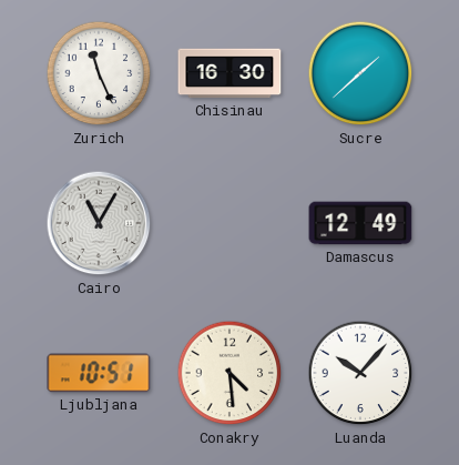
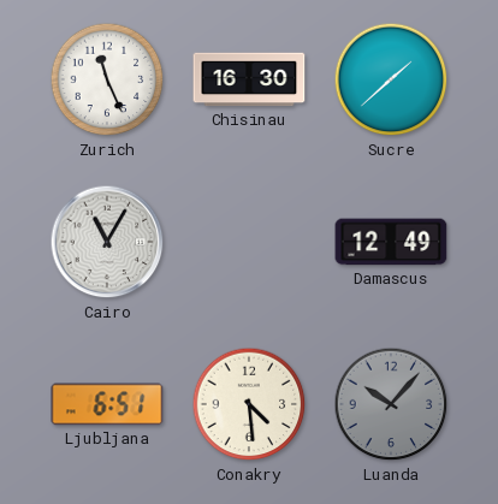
Ljubljana: 10:51 -> 6:51 (107, 404)
Luanda dial: white -> grey (391, 404)
